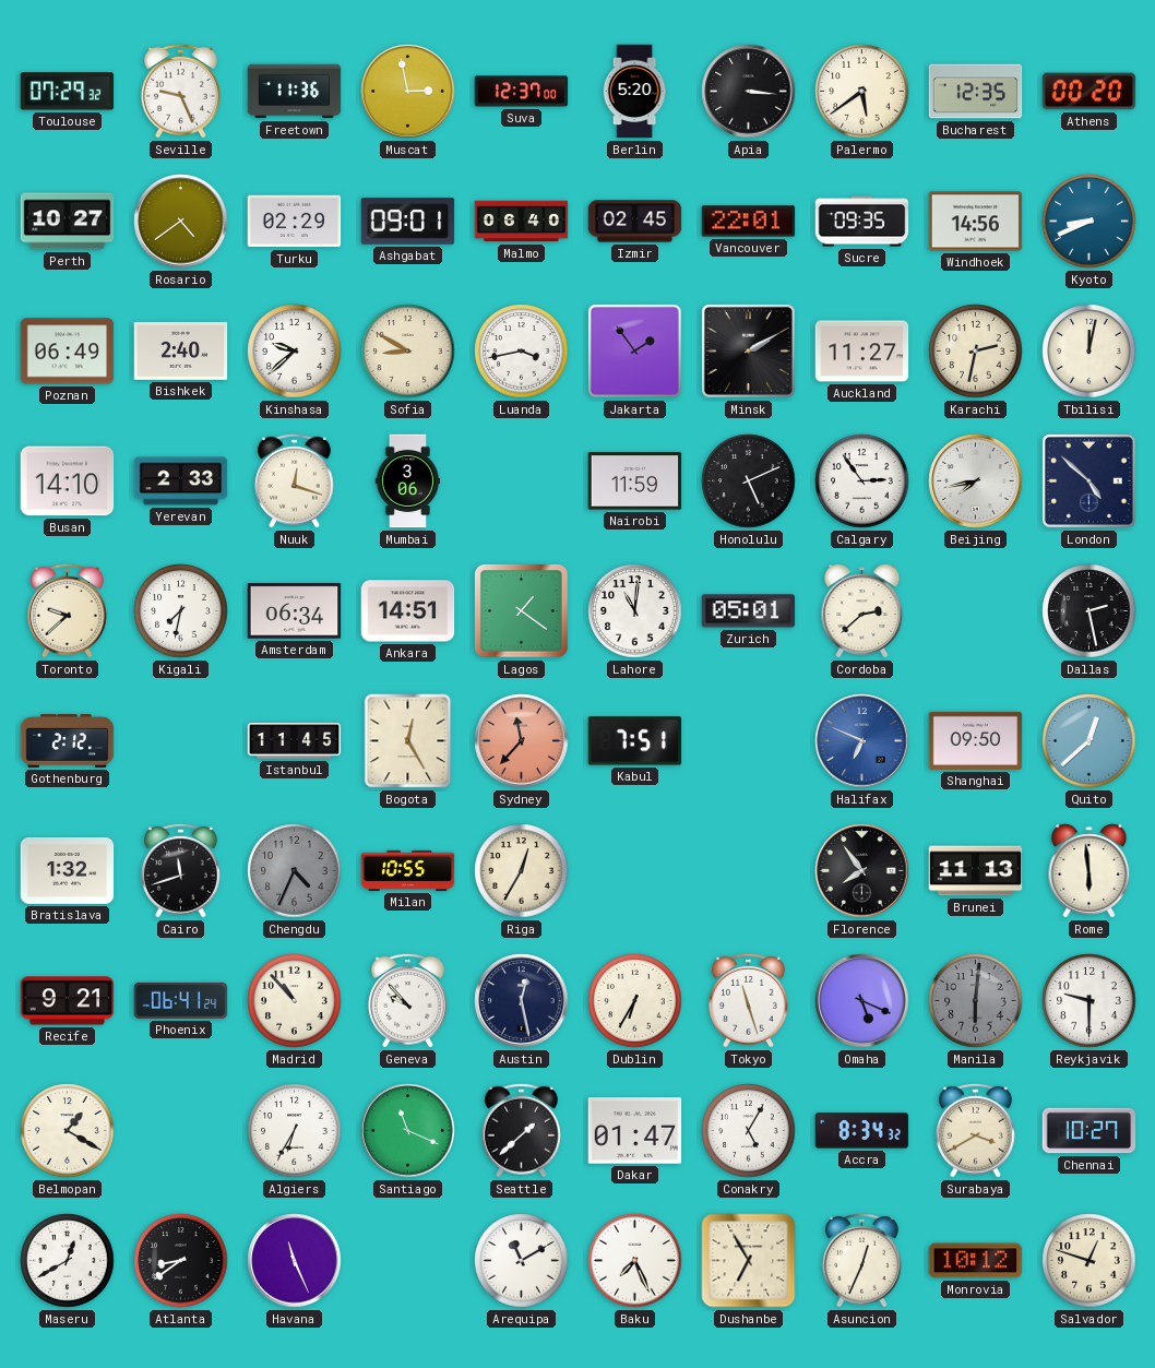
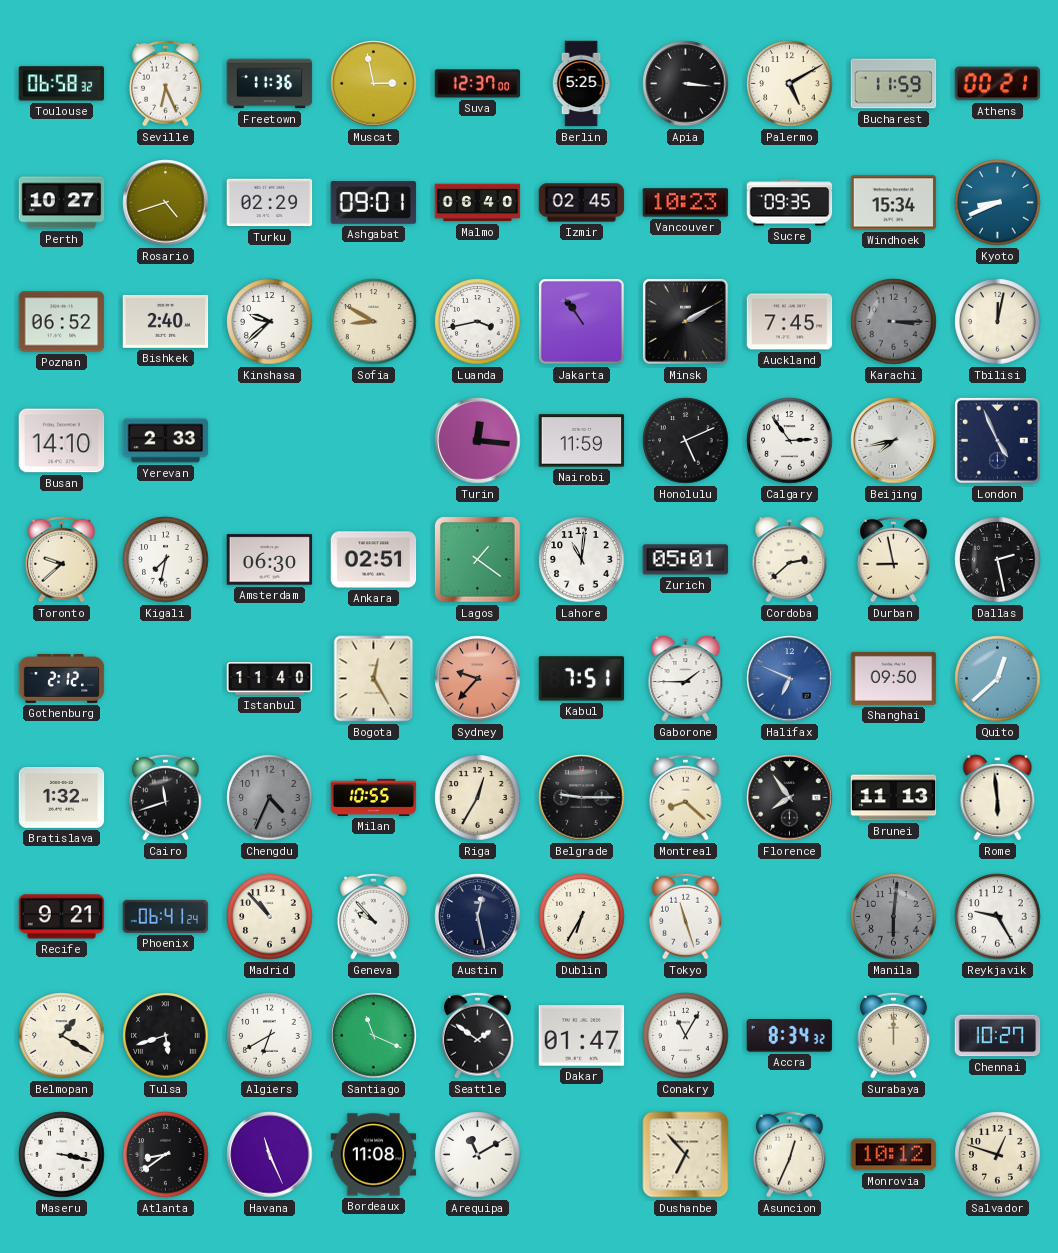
Toulouse: 07:29 -> 06:58 (62, 84)
Seville: 9:26 -> 6:26 (166, 83)
Berlin: 5:20 -> 5:25 (581, 84)
Palermo: 5:39 -> 5:10 (790, 84)
Bucharest: 12:35 -> 11:59 (894, 84)
Athens: 00:20 -> 00:21 (998, 84)
Rosario: 4:39 -> 4:42 (166, 203)
Vancouver: 22:01 -> 10:23 (686, 203)
Windhoek: 14:56 -> 15:34 (894, 203)
Poznan: 06:49 -> 06:52 (62, 322)
Jakarta: 1:54 -> 10:54 (581, 321)
Auckland: 11:27 -> 7:45 (790, 322)
Karachi: 2:32 -> 3:15 (894, 322)
Karachi dial: cream -> grey (894, 322)
Nuuk: 12:18 -> none (295, 480)
Mumbai: 3:06 -> none (408, 481)
Turin: none -> 12:16 (478, 441)
London: 4:52 -> 4:56 (997, 440)
Amsterdam: 06:34 -> 06:30 (270, 560)
Ankara: 14:51 -> 02:51 (374, 560)
Durban: none -> 8:58 (894, 559)
Istanbul: 11:45 -> 11:40 (270, 679)
Sydney: 11:37 -> 9:37 (478, 679)
Gaborone: none -> 1:45 (686, 679)
Belgrade: none -> 9:15 (582, 798)
Montreal: none -> 8:22 (686, 797)
Omaha: 5:19 -> none (862, 1001)
Reykjavik: 9:30 -> 9:25 (998, 917)
Tulsa: none -> 5:42 (166, 1036)
Algiers: 6:35 -> 6:40 (270, 1036)
Seattle: 1:38 -> 1:51 (478, 1035)
Conakry: 5:05 -> 11:05 (686, 1036)
Surabaya: 3:40 -> 12:00 (894, 1035)
Maseru: 12:40 -> 3:17 (62, 1155)
Bordeaux: none -> 11:08 (374, 1155)
Baku: 7:26 -> none (635, 1261)
Dushanbe: 6:55 -> 6:53 (686, 1155)
